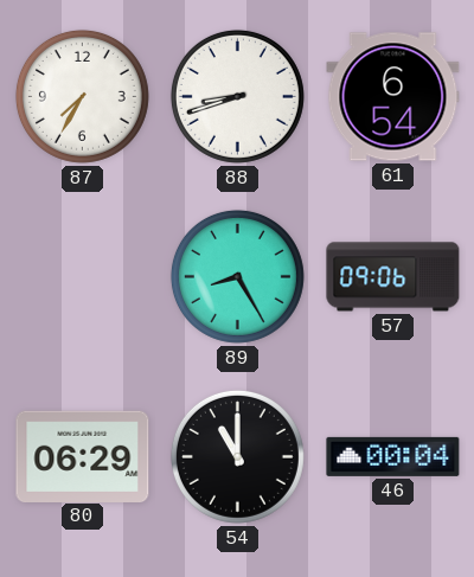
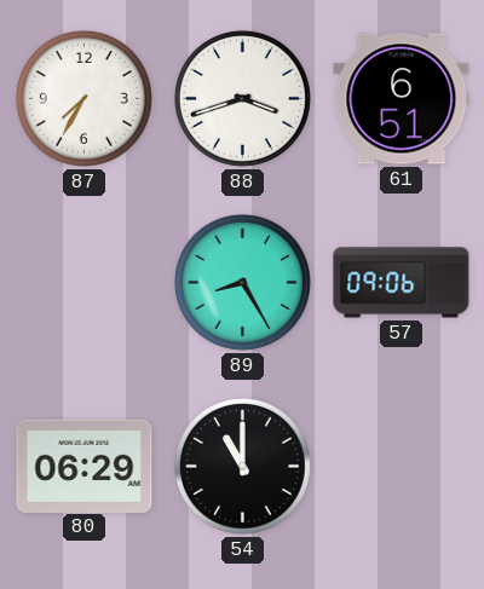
88: 8:42 -> 3:42 (242, 98)
61: 6:54 -> 6:51 (402, 99)
46: 00:04 -> none (393, 456)
